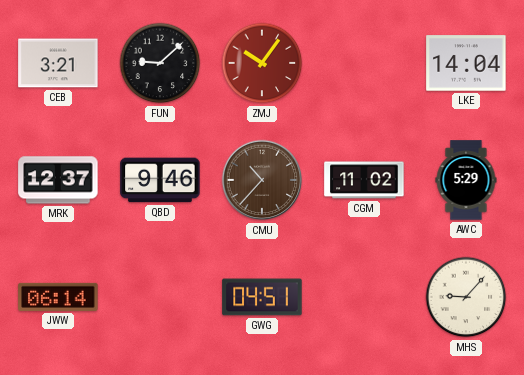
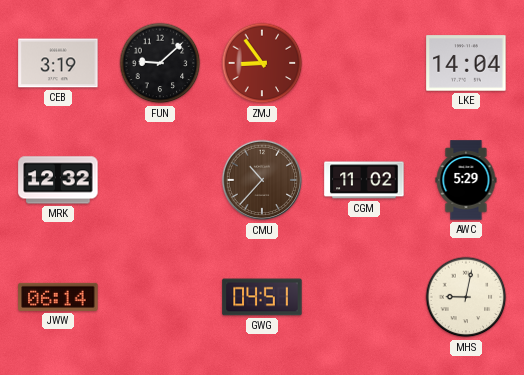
CEB: 3:21 -> 3:19 (58, 63)
ZMJ: 10:06 -> 8:54 (262, 63)
MRK: 12:37 -> 12:32 (58, 180)
QBD: 9:46 -> none (160, 180)
MHS: 9:07 -> 9:02 (466, 297)
